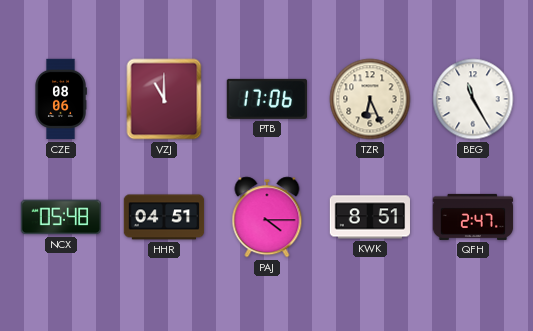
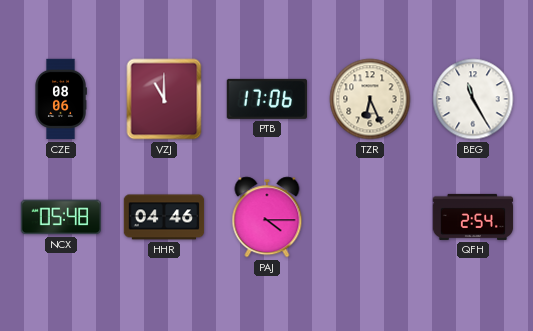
HHR: 04:51 -> 04:46 (164, 217)
KWK: 8:51 -> none (369, 217)
QFH: 2:47 -> 2:54 (473, 217)
